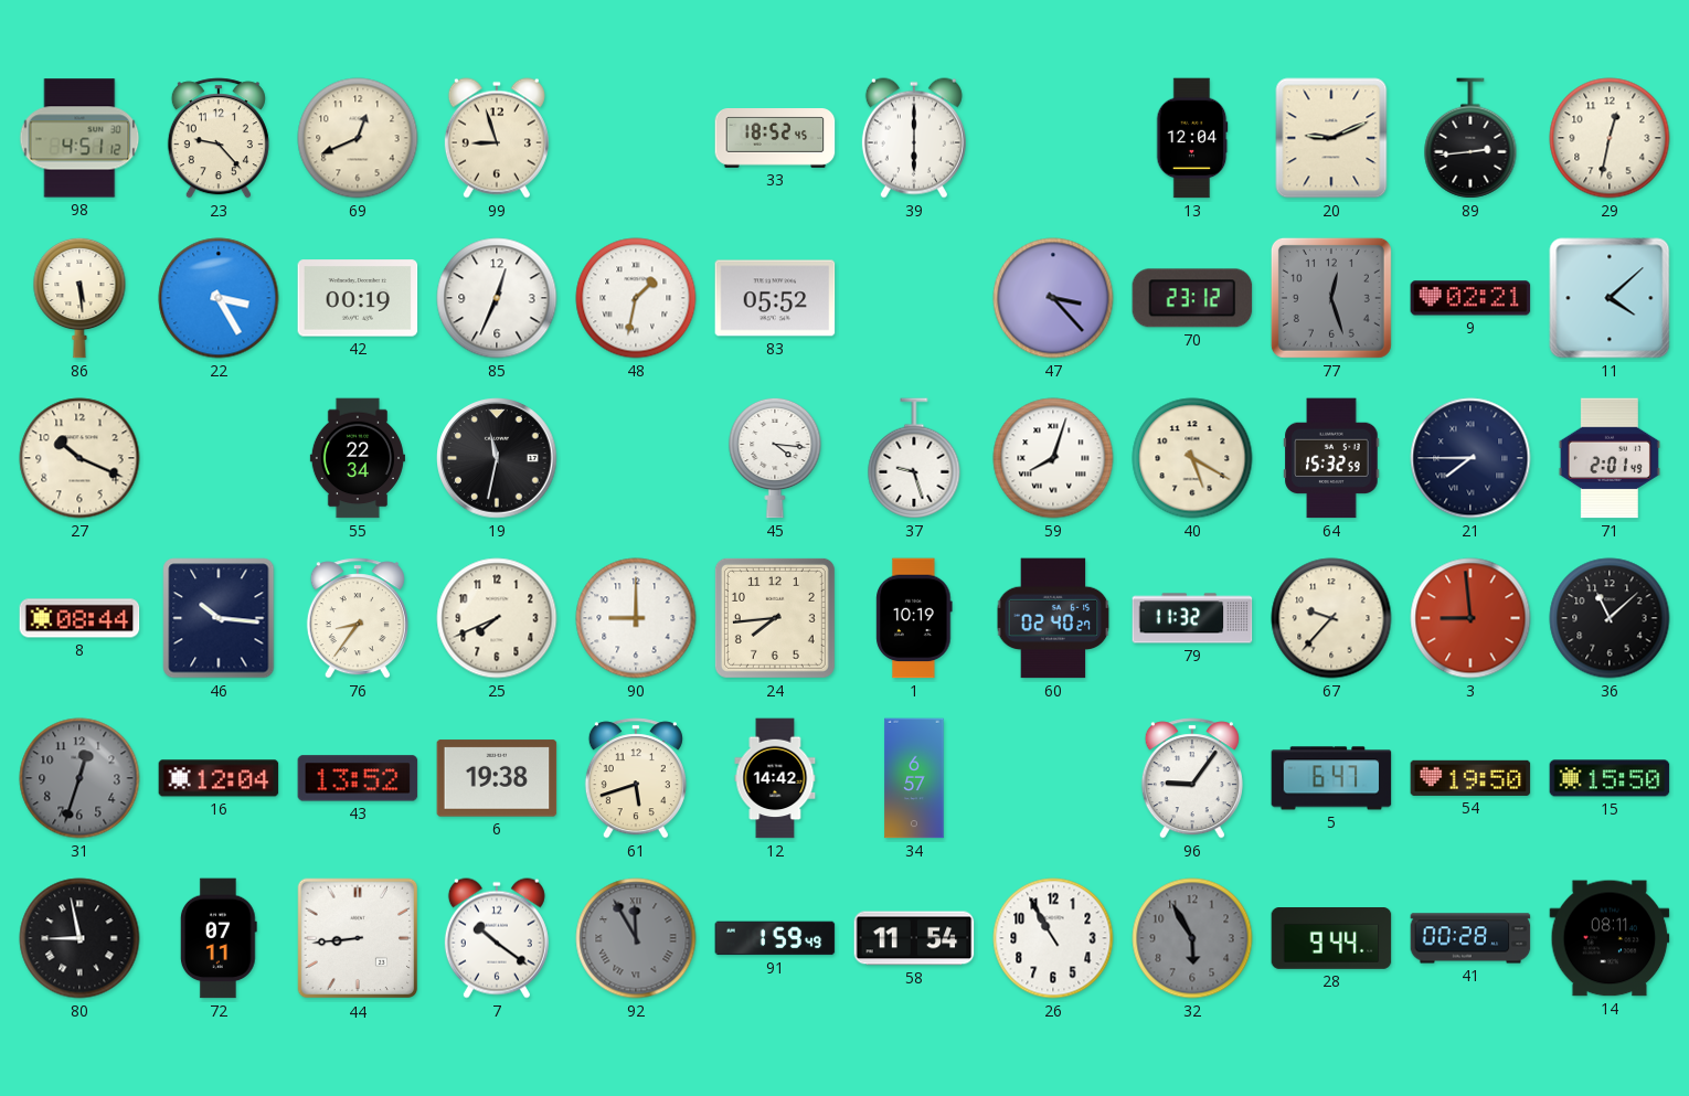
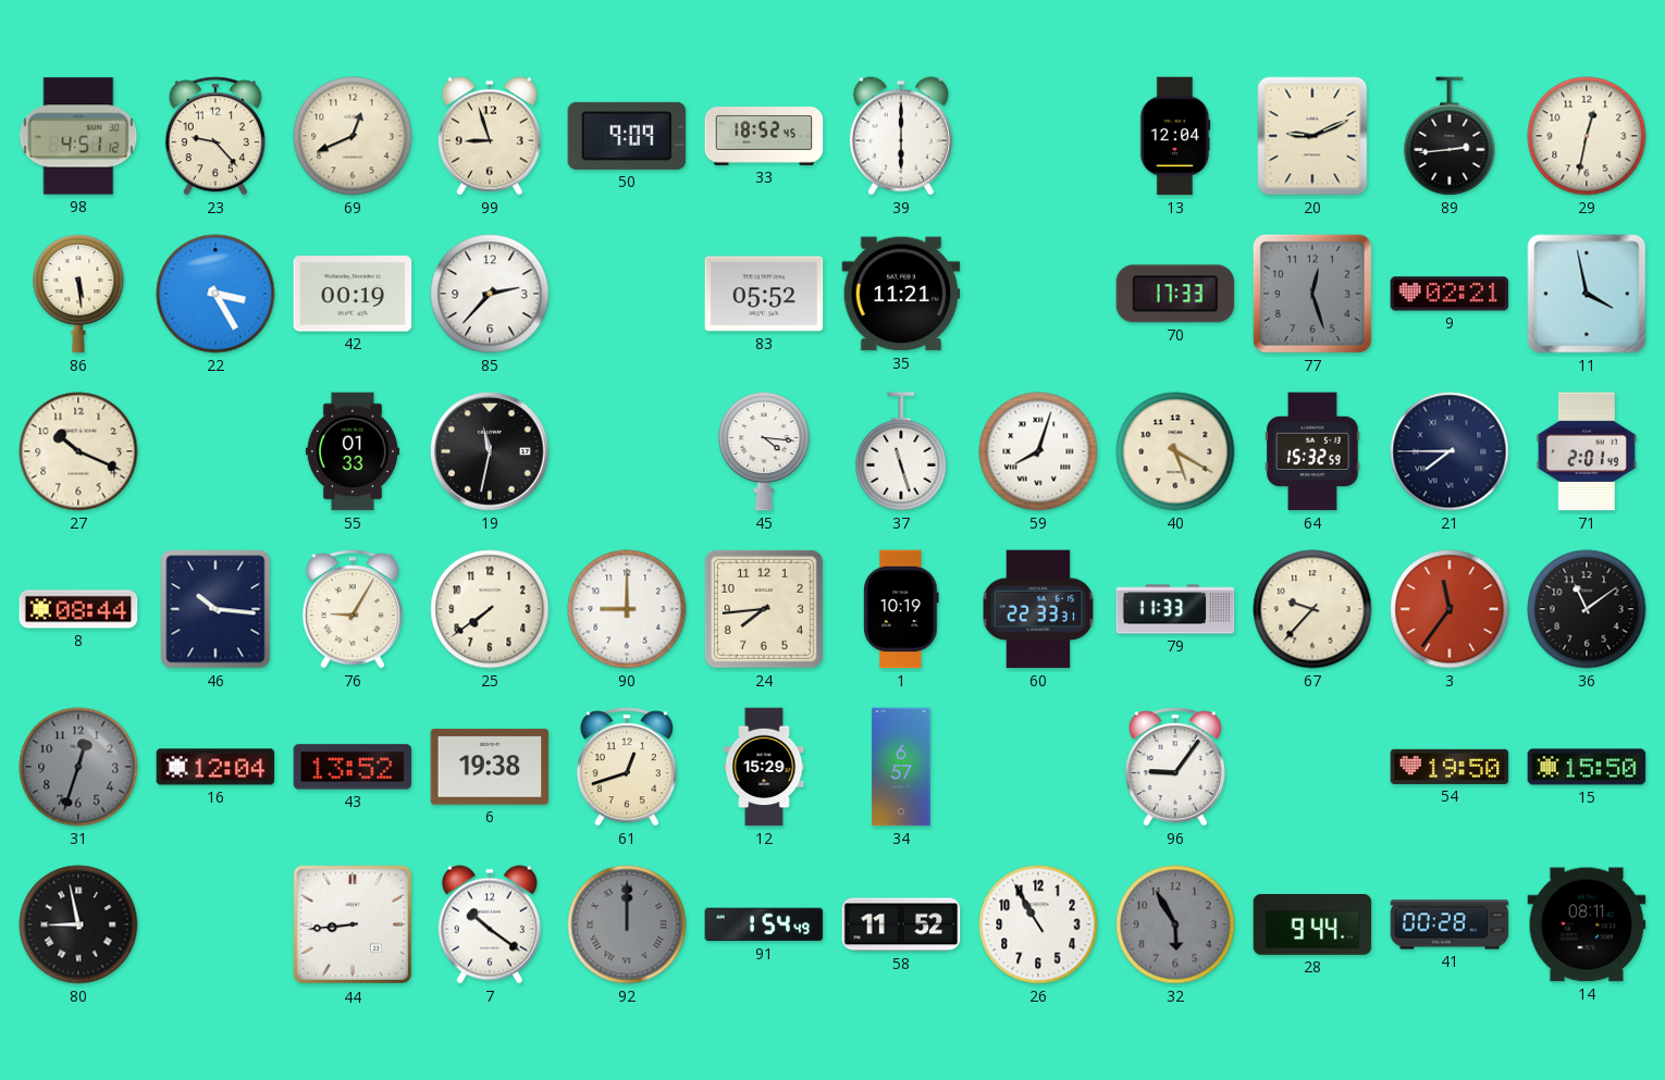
50: none -> 9:09 (627, 136)
85: 12:34 -> 2:37 (490, 294)
48: 1:32 -> none (636, 298)
35: none -> 11:21 (901, 294)
47: 3:23 -> none (1053, 298)
70: 23:12 -> 17:33 (1175, 294)
11: 4:08 -> 3:58 (1587, 294)
55: 22:34 -> 01:33 (353, 451)
37: 9:27 -> 11:27 (901, 451)
76: 8:36 -> 9:05 (353, 609)
25: 7:41 -> 7:39 (490, 609)
60: 02:40 -> 22:33 (1038, 609)
79: 11:32 -> 11:33 (1175, 609)
3: 8:59 -> 11:36 (1450, 609)
36: 11:08 -> 11:09 (1587, 609)
61: 5:42 -> 12:42 (627, 767)
12: 14:42 -> 15:29 (764, 767)
5: 6:47 -> none (1331, 778)
72: 07:11 -> none (219, 938)
92: 11:55 -> 12:00 (627, 924)
91: 1:59 -> 1:54 (764, 924)
58: 11:54 -> 11:52 (901, 924)
